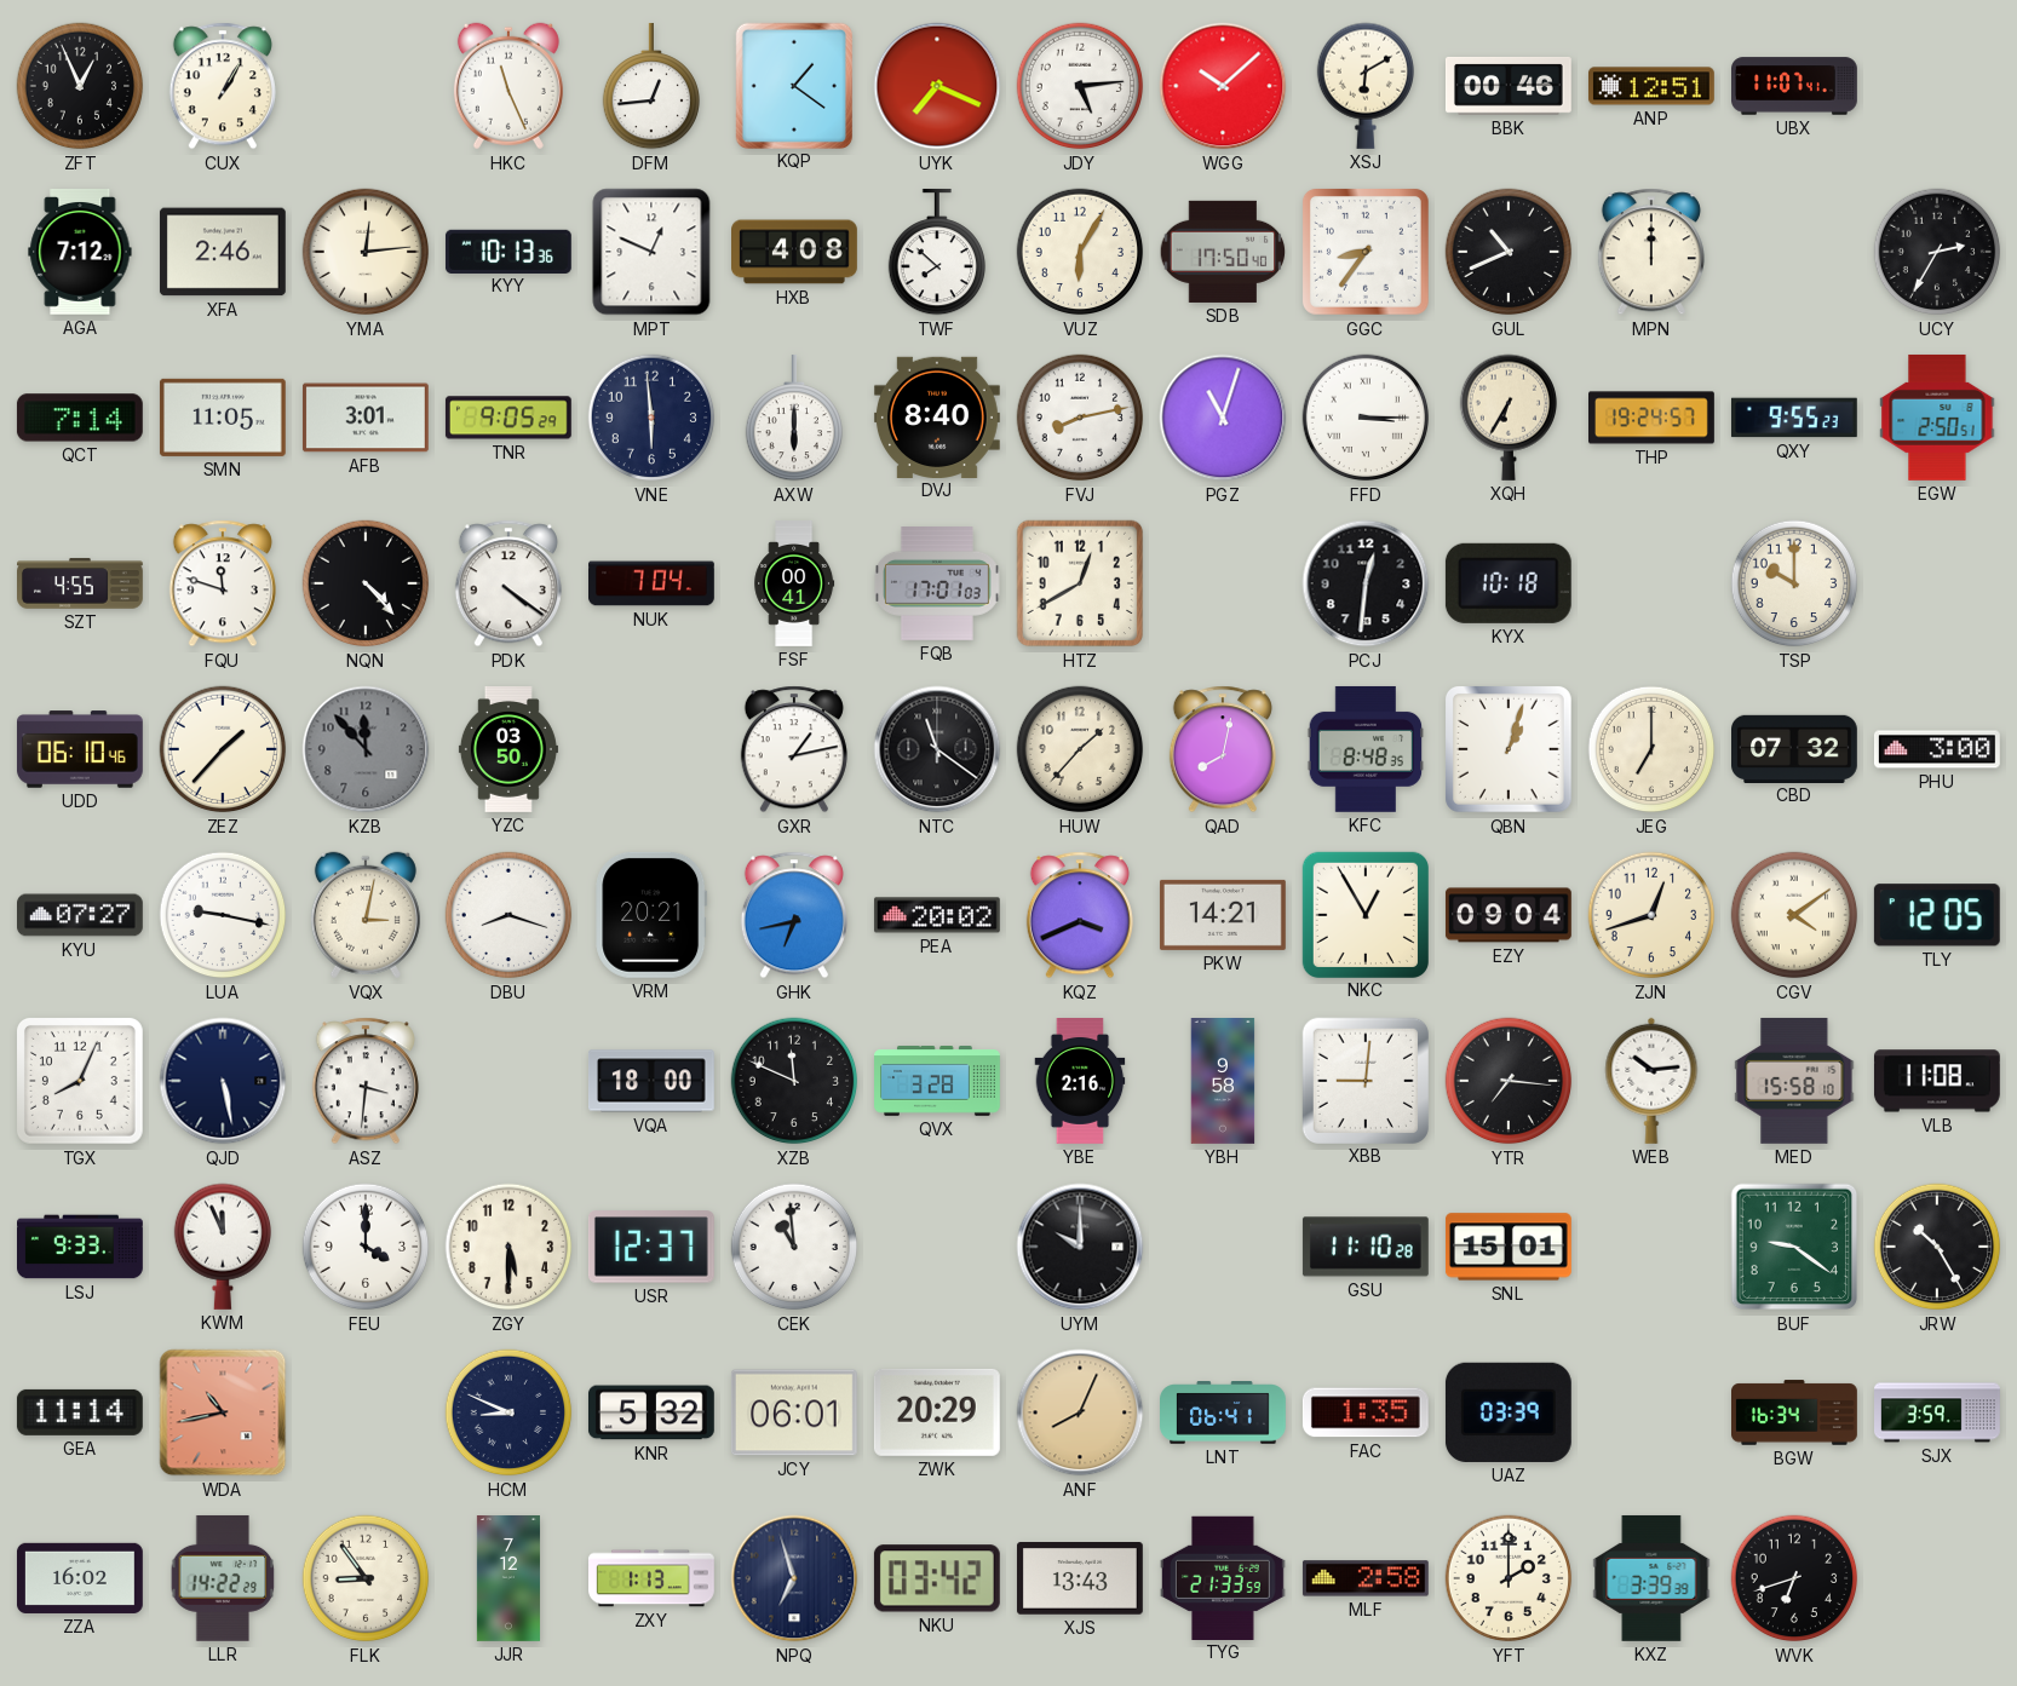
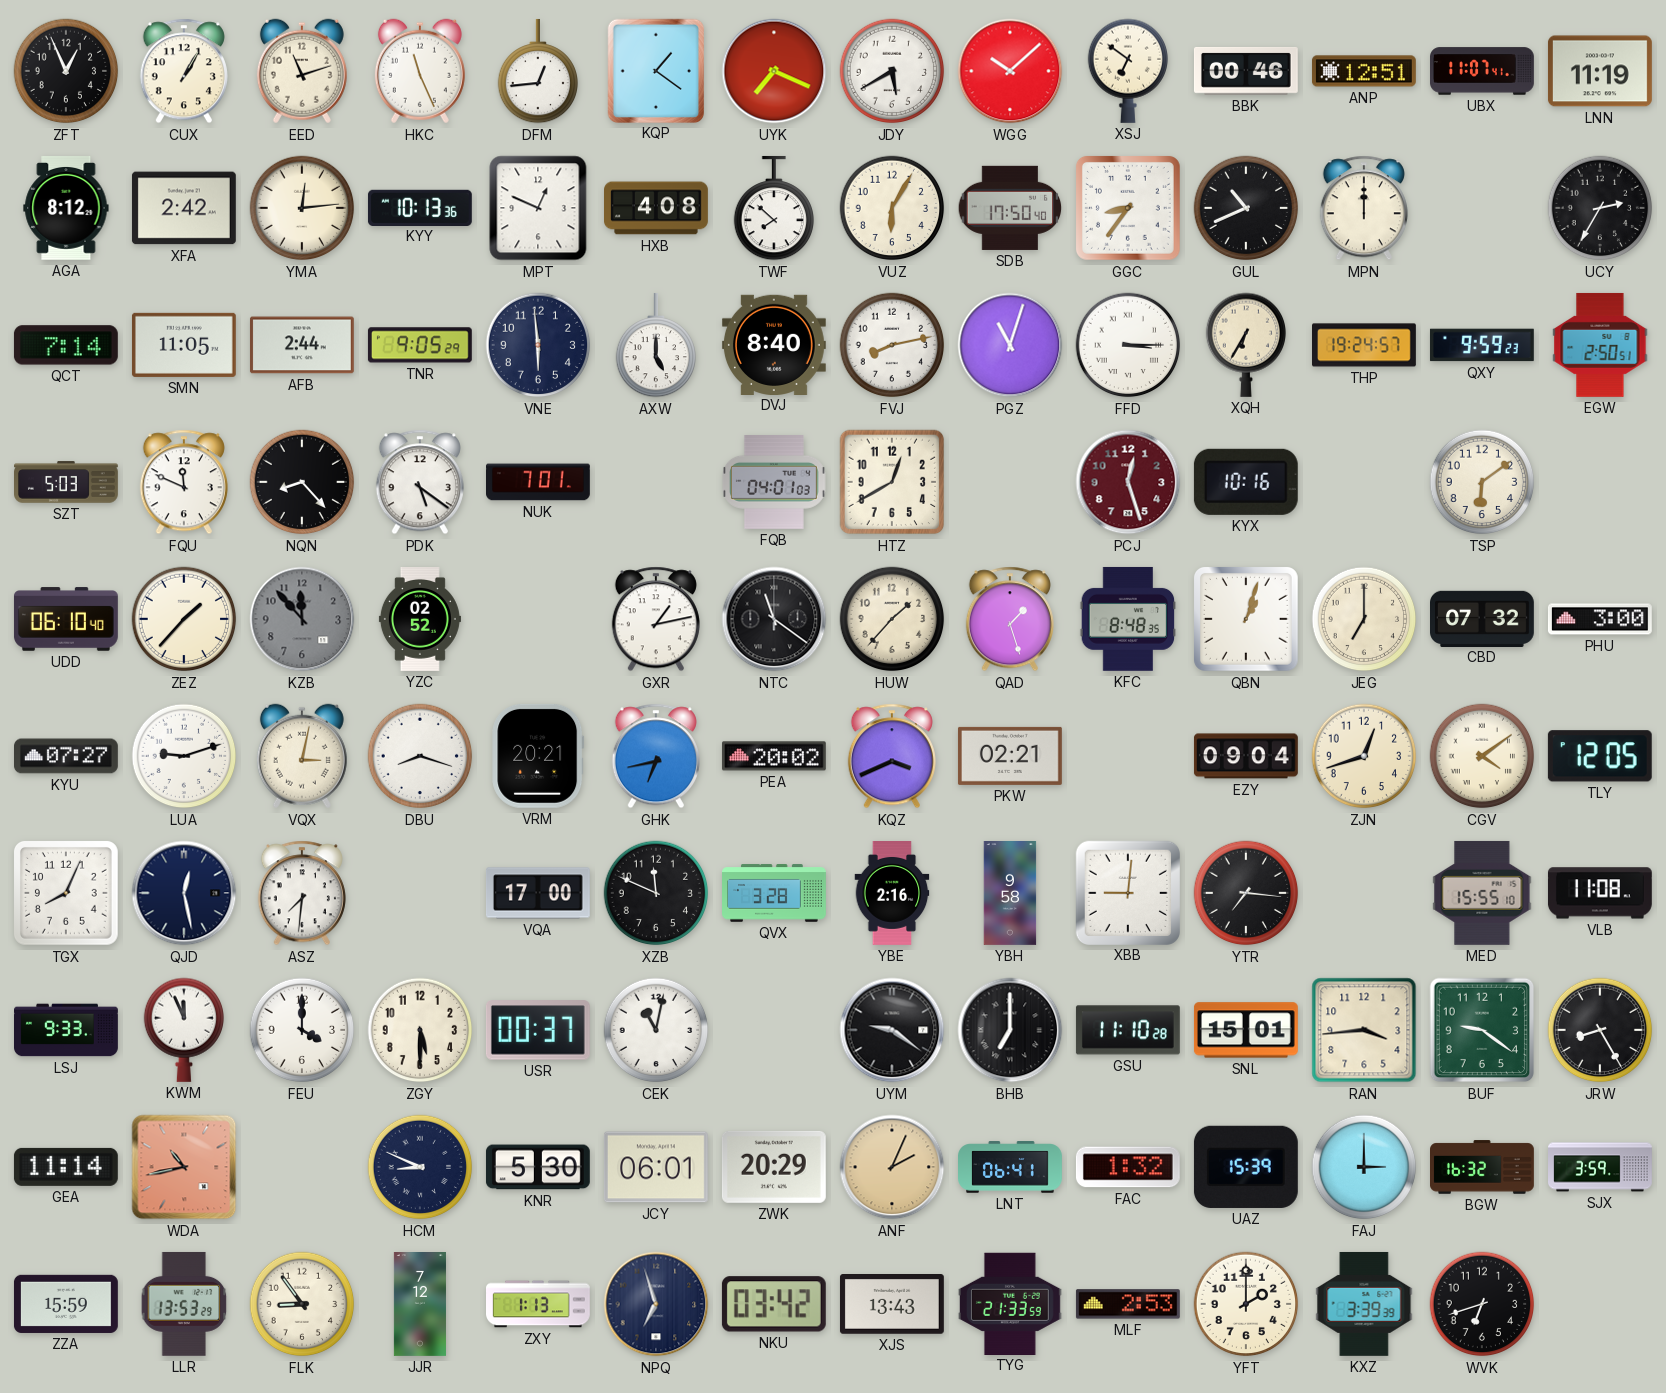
EED: none -> 11:12 (302, 71)
JDY: 5:14 -> 5:40 (892, 71)
XSJ: 6:10 -> 6:51 (1127, 71)
LNN: none -> 11:19 (1600, 71)
AGA: 7:12 -> 8:12 (66, 208)
XFA: 2:46 -> 2:42 (184, 208)
AFB: 3:01 -> 2:44 (302, 345)
AXW: 6:00 -> 5:00 (655, 345)
QXY: 9:55 -> 9:59 (1482, 345)
SZT: 4:55 -> 5:03 (67, 482)
FQU: 11:48 -> 11:49 (184, 482)
NQN: 4:23 -> 8:23 (302, 482)
PDK: 4:21 -> 5:21 (420, 482)
NUK: 7:04 -> 7:01 (539, 482)
FSF: 00:41 -> none (794, 583)
FQB: 17:01 -> 04:01 (774, 483)
PCJ: 12:31 -> 12:27 (1128, 482)
PCJ dial: black -> burgundy (1128, 482)
KYX: 10:18 -> 10:16 (1246, 482)
TSP: 10:00 -> 6:09 (1482, 482)
UDD: 06:10:46 -> 06:10:40 (66, 619)
YZC: 03:50 -> 02:52 (420, 620)
QAD: 8:02 -> 1:27 (1010, 619)
LUA: 9:17 -> 9:12 (184, 756)
PKW: 14:21 -> 02:21 (1010, 756)
NKC: 12:55 -> none (1364, 914)
QJD: 5:28 -> 12:28 (184, 893)
ASZ: 3:31 -> 7:31 (302, 893)
VQA: 18:00 -> 17:00 (538, 893)
WEB: 10:14 -> none (1651, 1081)
MED: 15:58 -> 15:55 (1482, 893)
USR: 12:37 -> 00:37 (538, 1030)
CEK: 10:59 -> 11:02 (656, 1030)
UYM: 10:00 -> 9:21 (892, 1030)
BHB: none -> 7:00 (1010, 1030)
RAN: none -> 3:44 (1364, 1030)
JRW: 10:25 -> 8:25 (1600, 1030)
KNR: 5:32 -> 5:30 (538, 1167)
ANF: 8:04 -> 2:04 (892, 1167)
FAC: 1:35 -> 1:32 (1128, 1167)
UAZ: 03:39 -> 15:39 (1246, 1167)
FAJ: none -> 3:00 (1364, 1167)
BGW: 16:34 -> 16:32 (1483, 1167)
ZZA: 16:02 -> 15:59 (66, 1304)
LLR: 14:22 -> 13:53 (184, 1304)
MLF: 2:58 -> 2:53 (1128, 1304)
